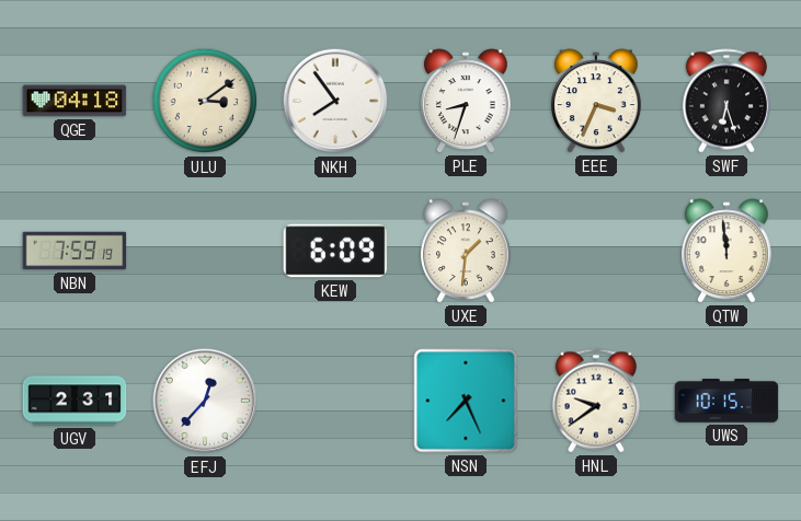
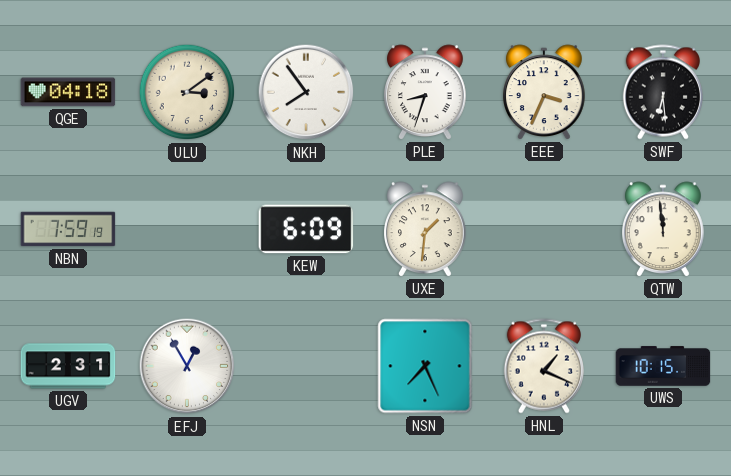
SWF: 6:27 -> 6:29 (663, 92)
EFJ: 12:37 -> 12:55 (187, 366)
HNL: 9:39 -> 1:19 (544, 366)
